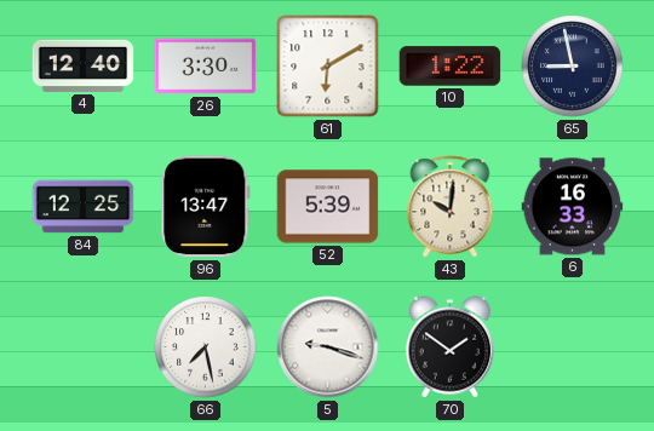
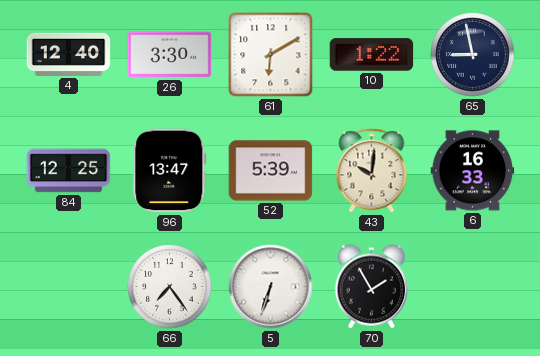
66: 7:28 -> 7:24 (170, 287)
5: 9:18 -> 6:33 (271, 287)
70: 1:51 -> 1:55 (371, 287)
